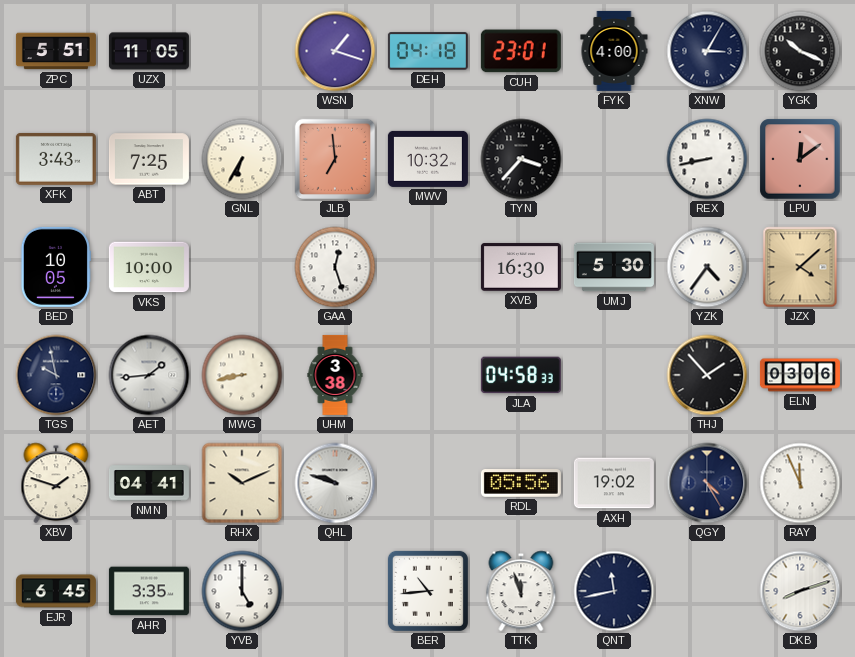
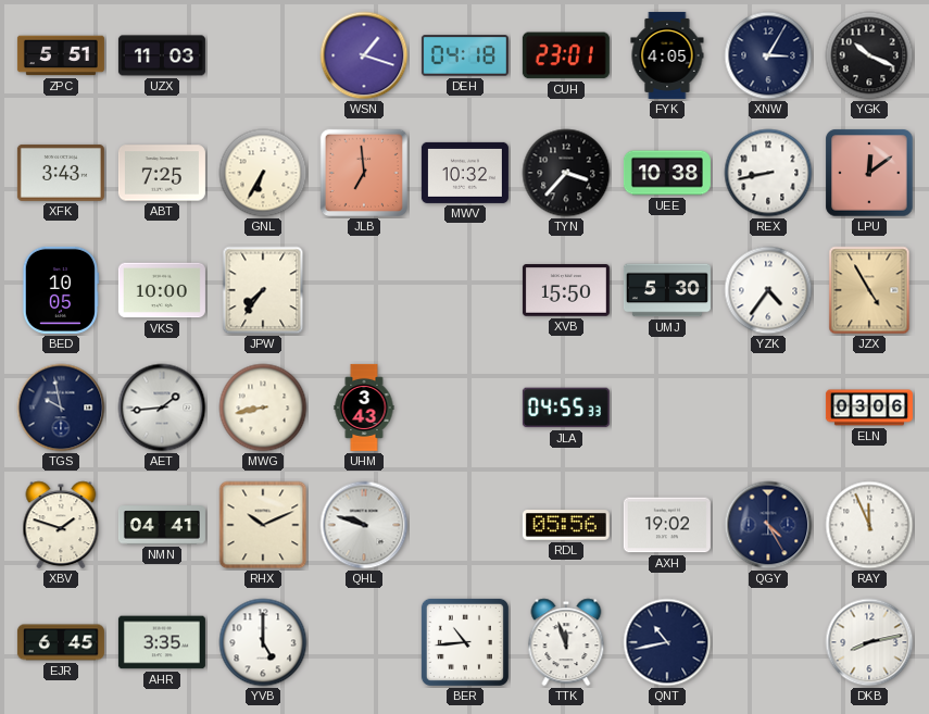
UZX: 11:05 -> 11:03 (162, 55)
FYK: 4:00 -> 4:05 (667, 55)
UEE: none -> 10:38 (667, 173)
JPW: none -> 7:36 (263, 290)
GAA: 12:27 -> none (335, 267)
XVB: 16:30 -> 15:50 (566, 290)
JZX: 4:08 -> 4:55 (869, 290)
UHM: 3:38 -> 3:43 (364, 408)
JLA: 04:58 -> 04:55 (566, 408)
THJ: 1:53 -> none (707, 375)
QNT: 11:43 -> 10:43 (667, 642)
DKB: 8:12 -> 8:13 (869, 642)
